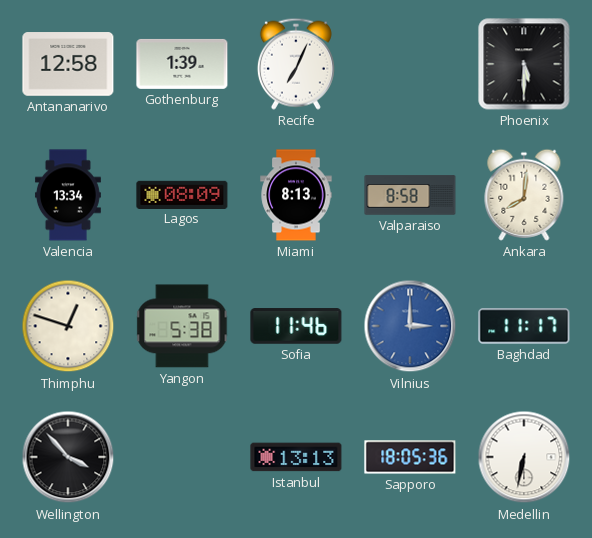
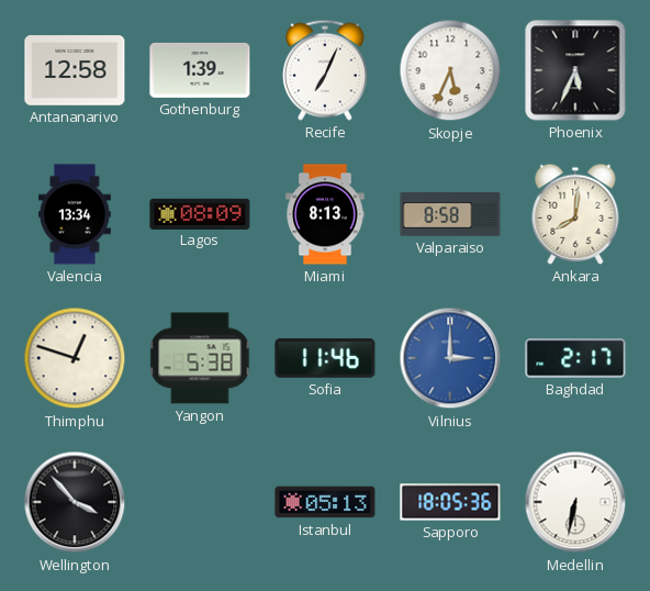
Skopje: none -> 5:34 (450, 70)
Phoenix: 5:30 -> 5:34 (575, 70)
Baghdad: 11:17 -> 2:17 (575, 358)
Istanbul: 13:13 -> 05:13 (325, 502)
